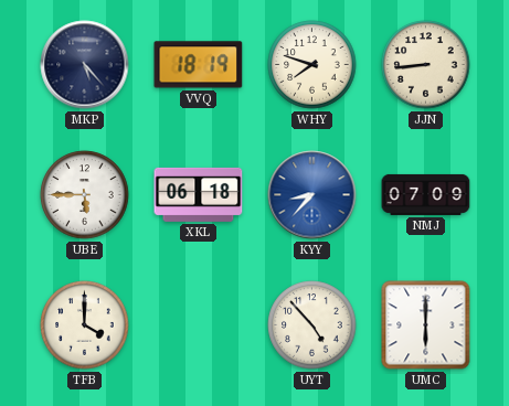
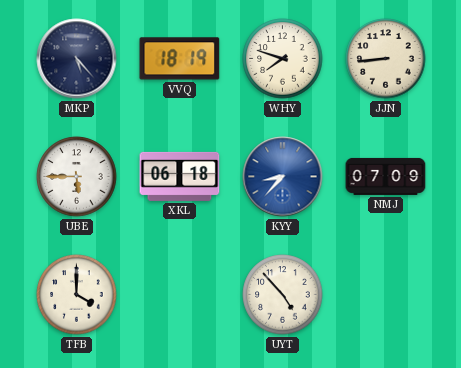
UMC: 6:00 -> none (426, 325)
